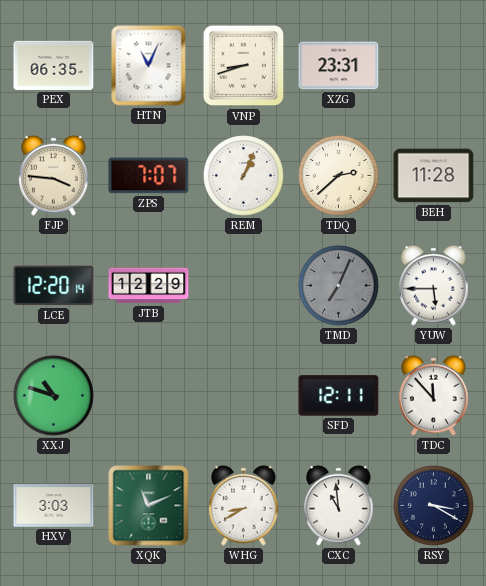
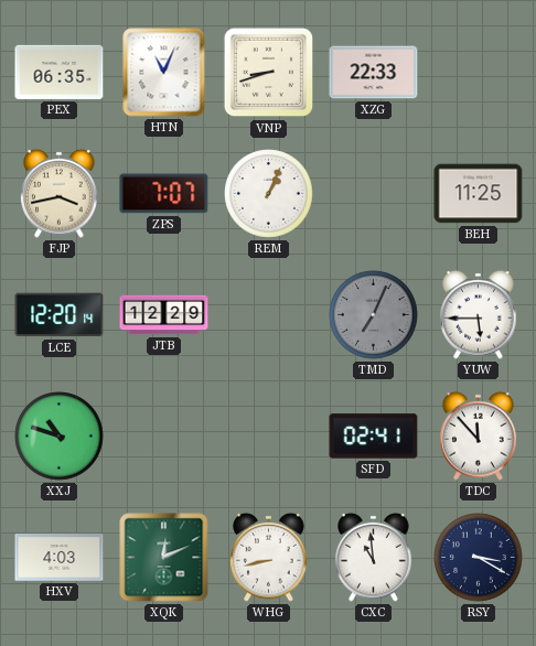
XZG: 23:31 -> 22:33 (374, 73)
FJP: 3:46 -> 3:43 (60, 193)
TDQ: 2:38 -> none (339, 176)
BEH: 11:28 -> 11:25 (479, 194)
SFD: 12:11 -> 02:41 (374, 437)
HXV: 3:03 -> 4:03 (60, 558)
XQK: 11:11 -> 12:11 (164, 558)
WHG: 8:40 -> 8:43 (269, 557)
